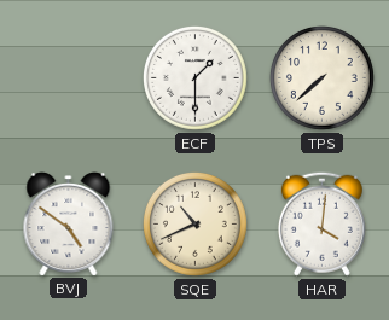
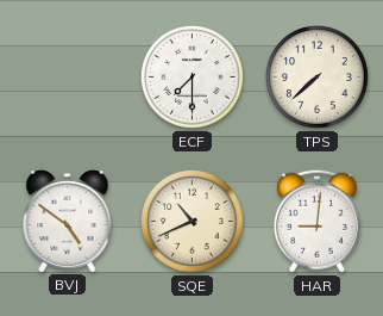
ECF: 1:30 -> 7:30 (191, 76)
HAR: 4:01 -> 9:01 (316, 221)
